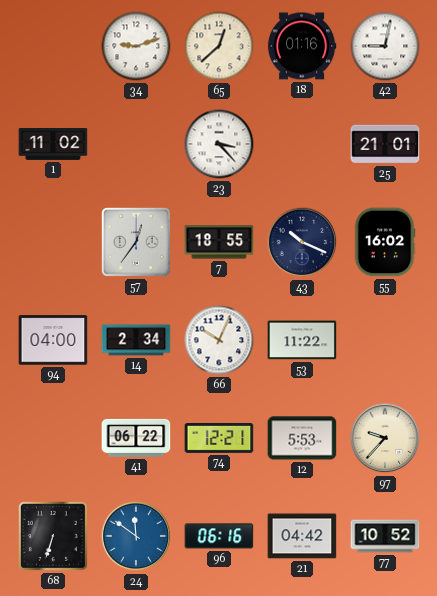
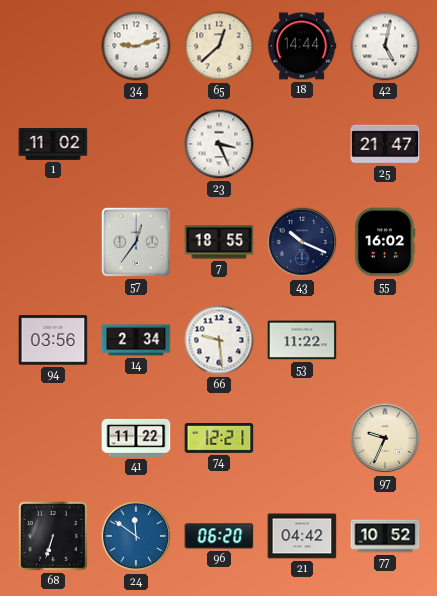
18: 01:16 -> 14:44 (302, 46)
42: 9:02 -> 5:02 (385, 46)
23: 3:23 -> 3:26 (219, 144)
25: 21:01 -> 21:47 (385, 144)
94: 04:00 -> 03:56 (53, 340)
66: 10:04 -> 9:29 (219, 340)
41: 06:22 -> 11:22 (136, 438)
12: 5:53 -> none (302, 438)
97: 9:37 -> 9:34 (385, 438)
96: 06:16 -> 06:20 (219, 536)
